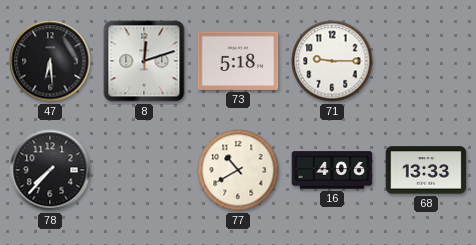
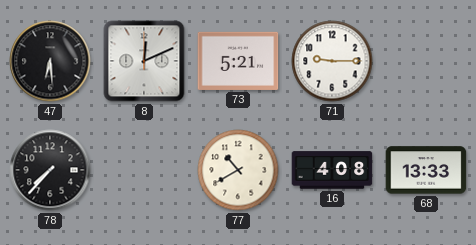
8: 12:12 -> 12:11 (144, 61)
73: 5:18 -> 5:21 (238, 61)
16: 4:06 -> 4:08 (332, 170)
